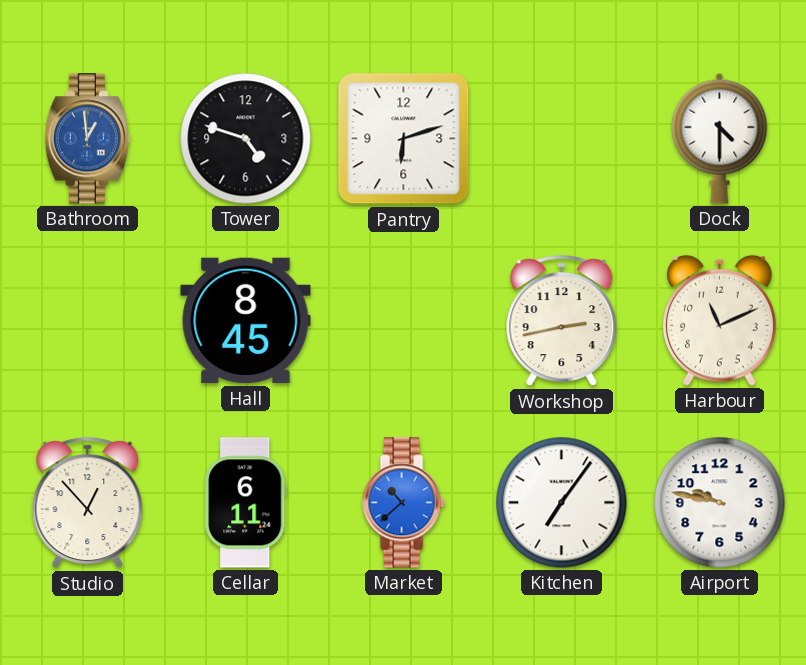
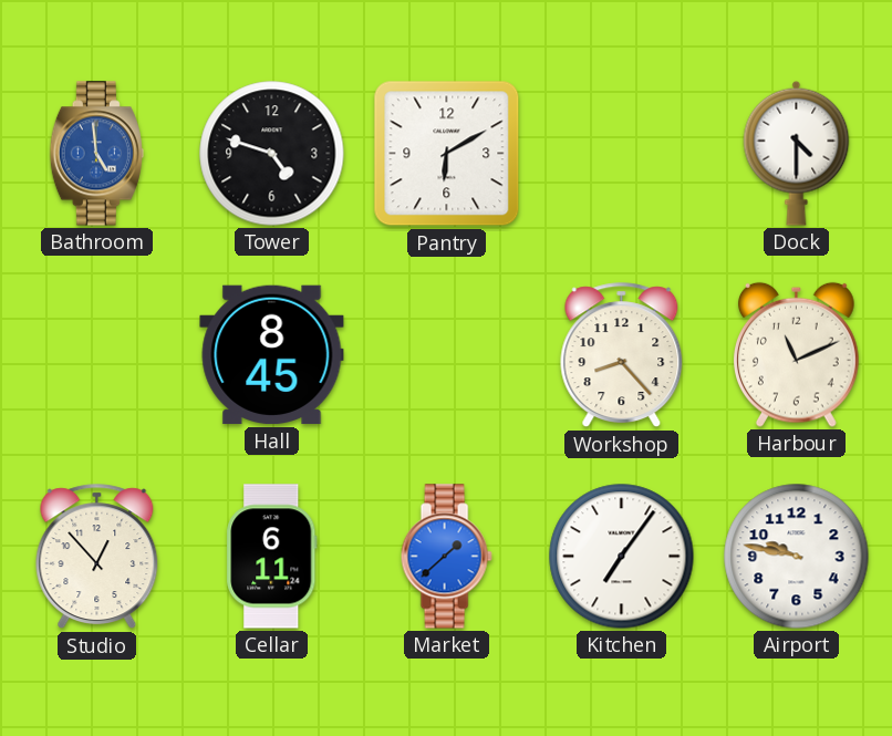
Bathroom: 12:59 -> 4:59 (96, 154)
Pantry: 6:12 -> 6:10 (447, 154)
Workshop: 2:43 -> 8:23 (622, 355)
Market: 10:38 -> 1:38 (446, 557)
